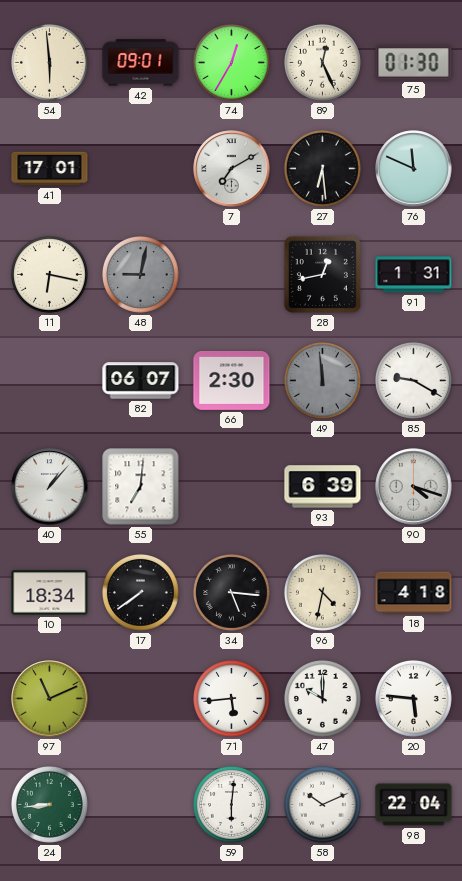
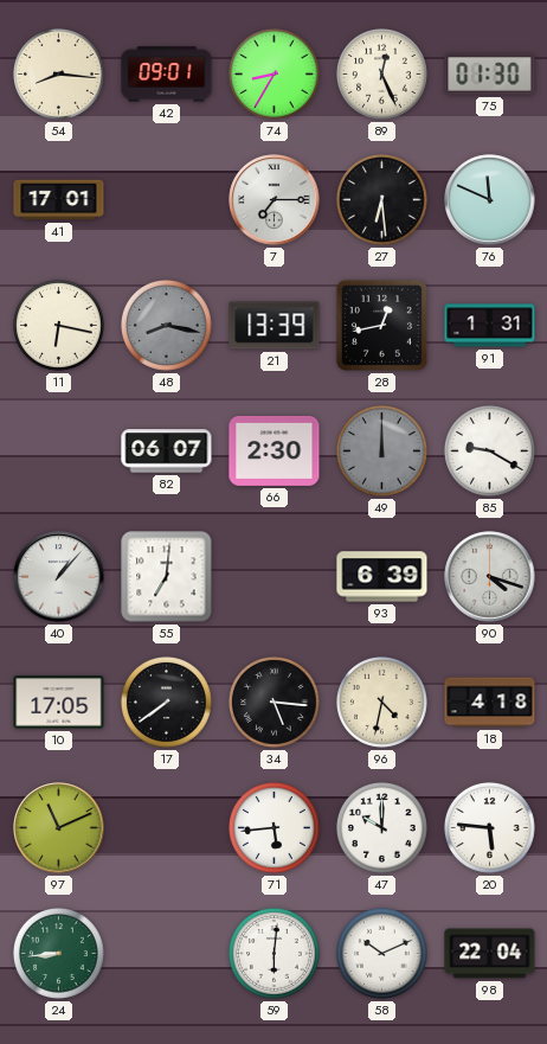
54: 5:59 -> 8:16 (58, 73)
74: 12:35 -> 8:35 (273, 73)
7: 7:10 -> 7:15 (275, 200)
48: 9:02 -> 8:17 (166, 325)
21: none -> 13:39 (275, 326)
49: 11:59 -> 12:00 (381, 450)
10: 18:34 -> 17:05 (59, 703)
